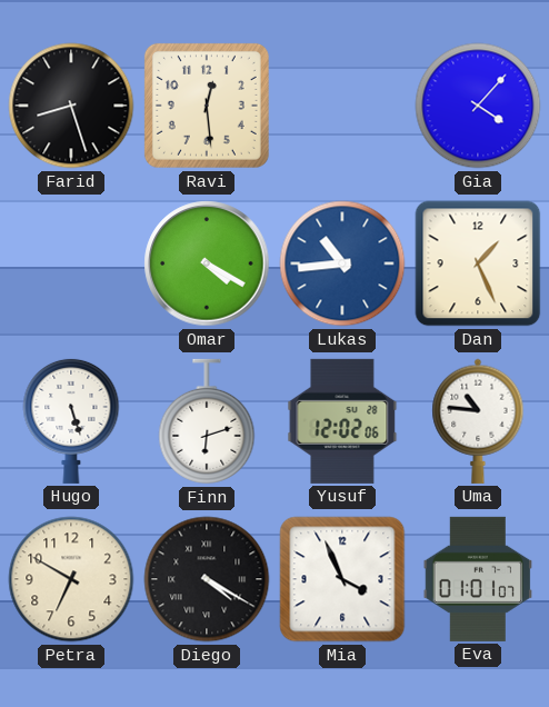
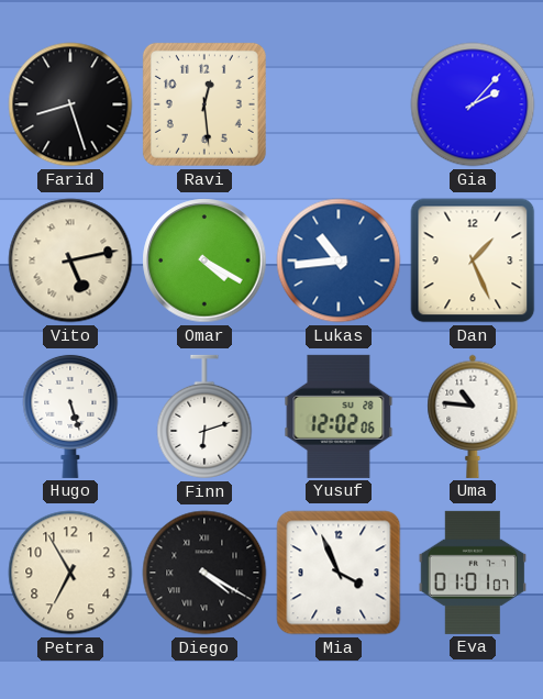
Gia: 4:07 -> 2:07 (473, 104)
Vito: none -> 5:13 (70, 260)
Petra: 6:50 -> 6:55 (70, 573)
